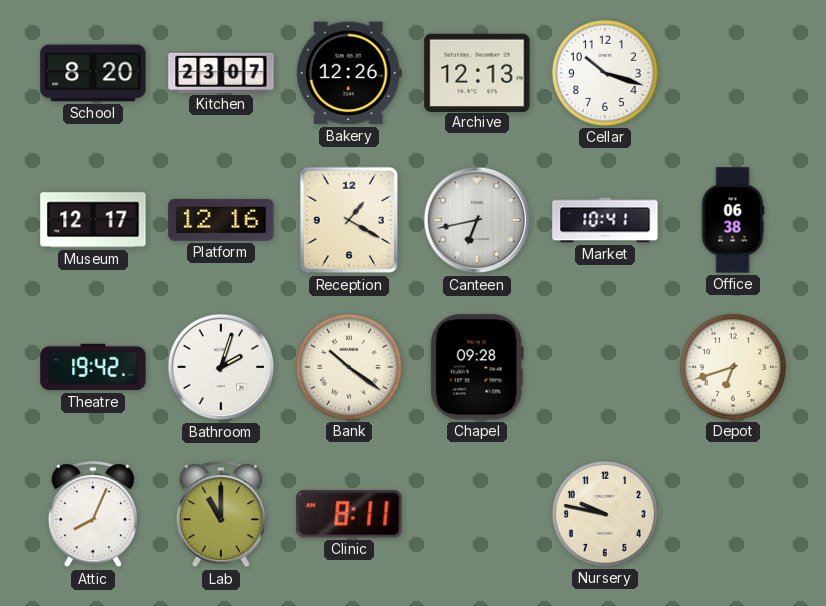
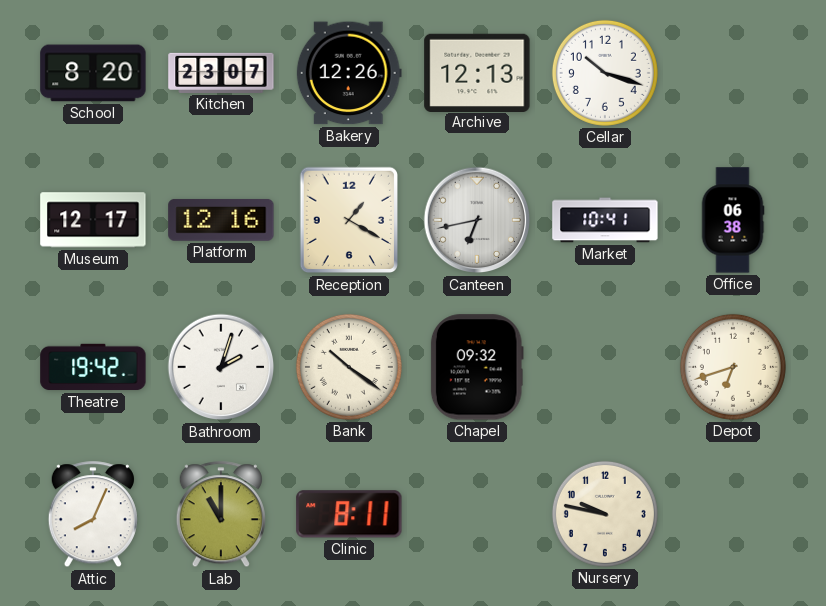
Chapel: 09:28 -> 09:32 (477, 367)
